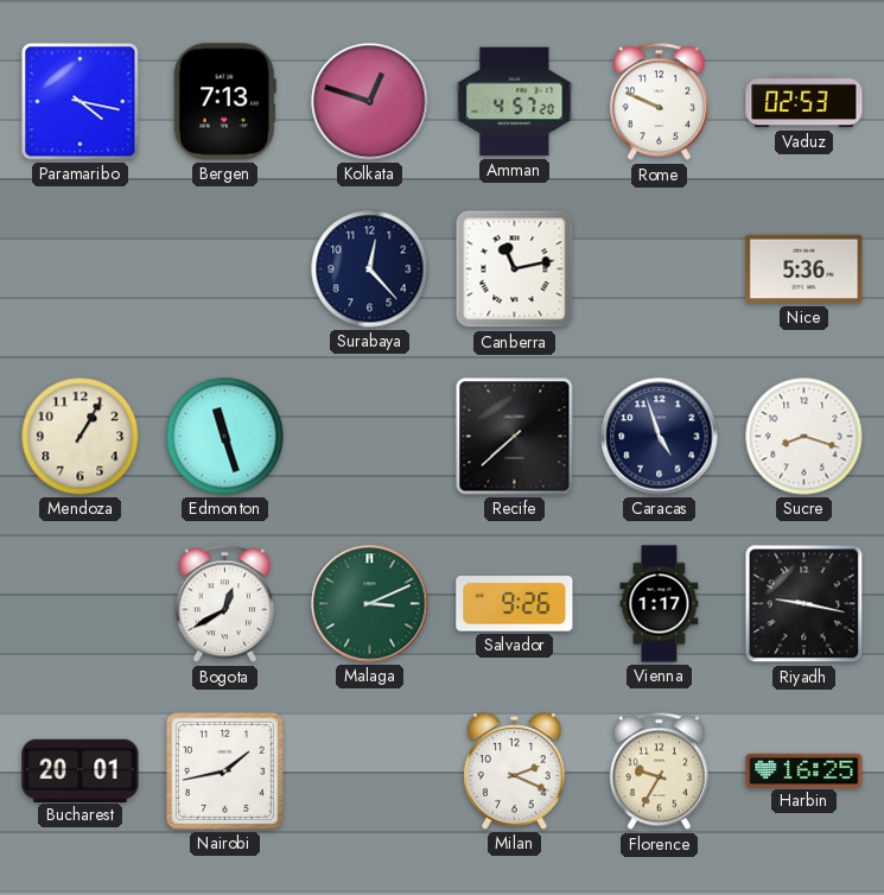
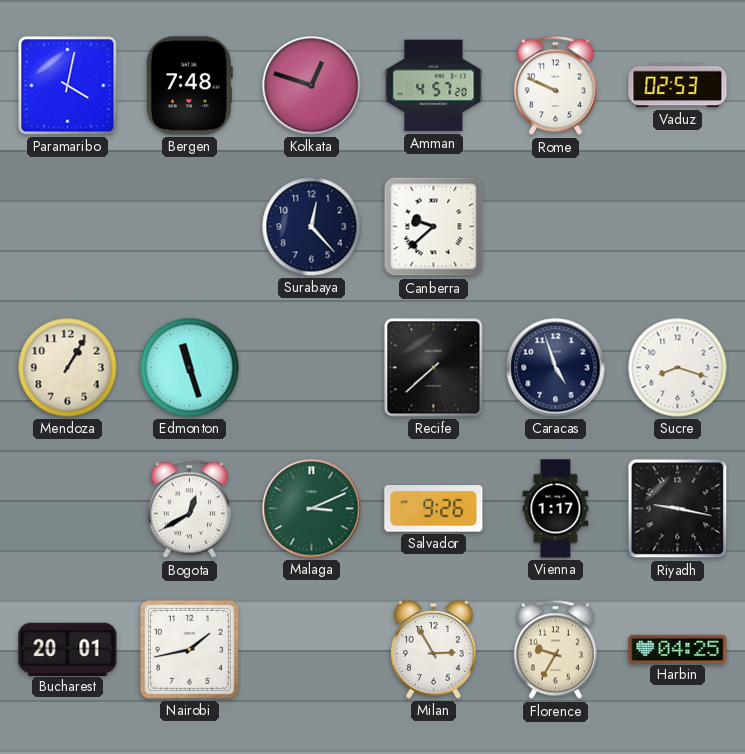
Paramaribo: 4:17 -> 4:02 (68, 86)
Bergen: 7:13 -> 7:48 (189, 86)
Canberra: 11:13 -> 9:38 (434, 227)
Nice: 5:36 -> none (804, 269)
Milan: 2:19 -> 2:55 (434, 650)
Harbin: 16:25 -> 04:25 (678, 649)
